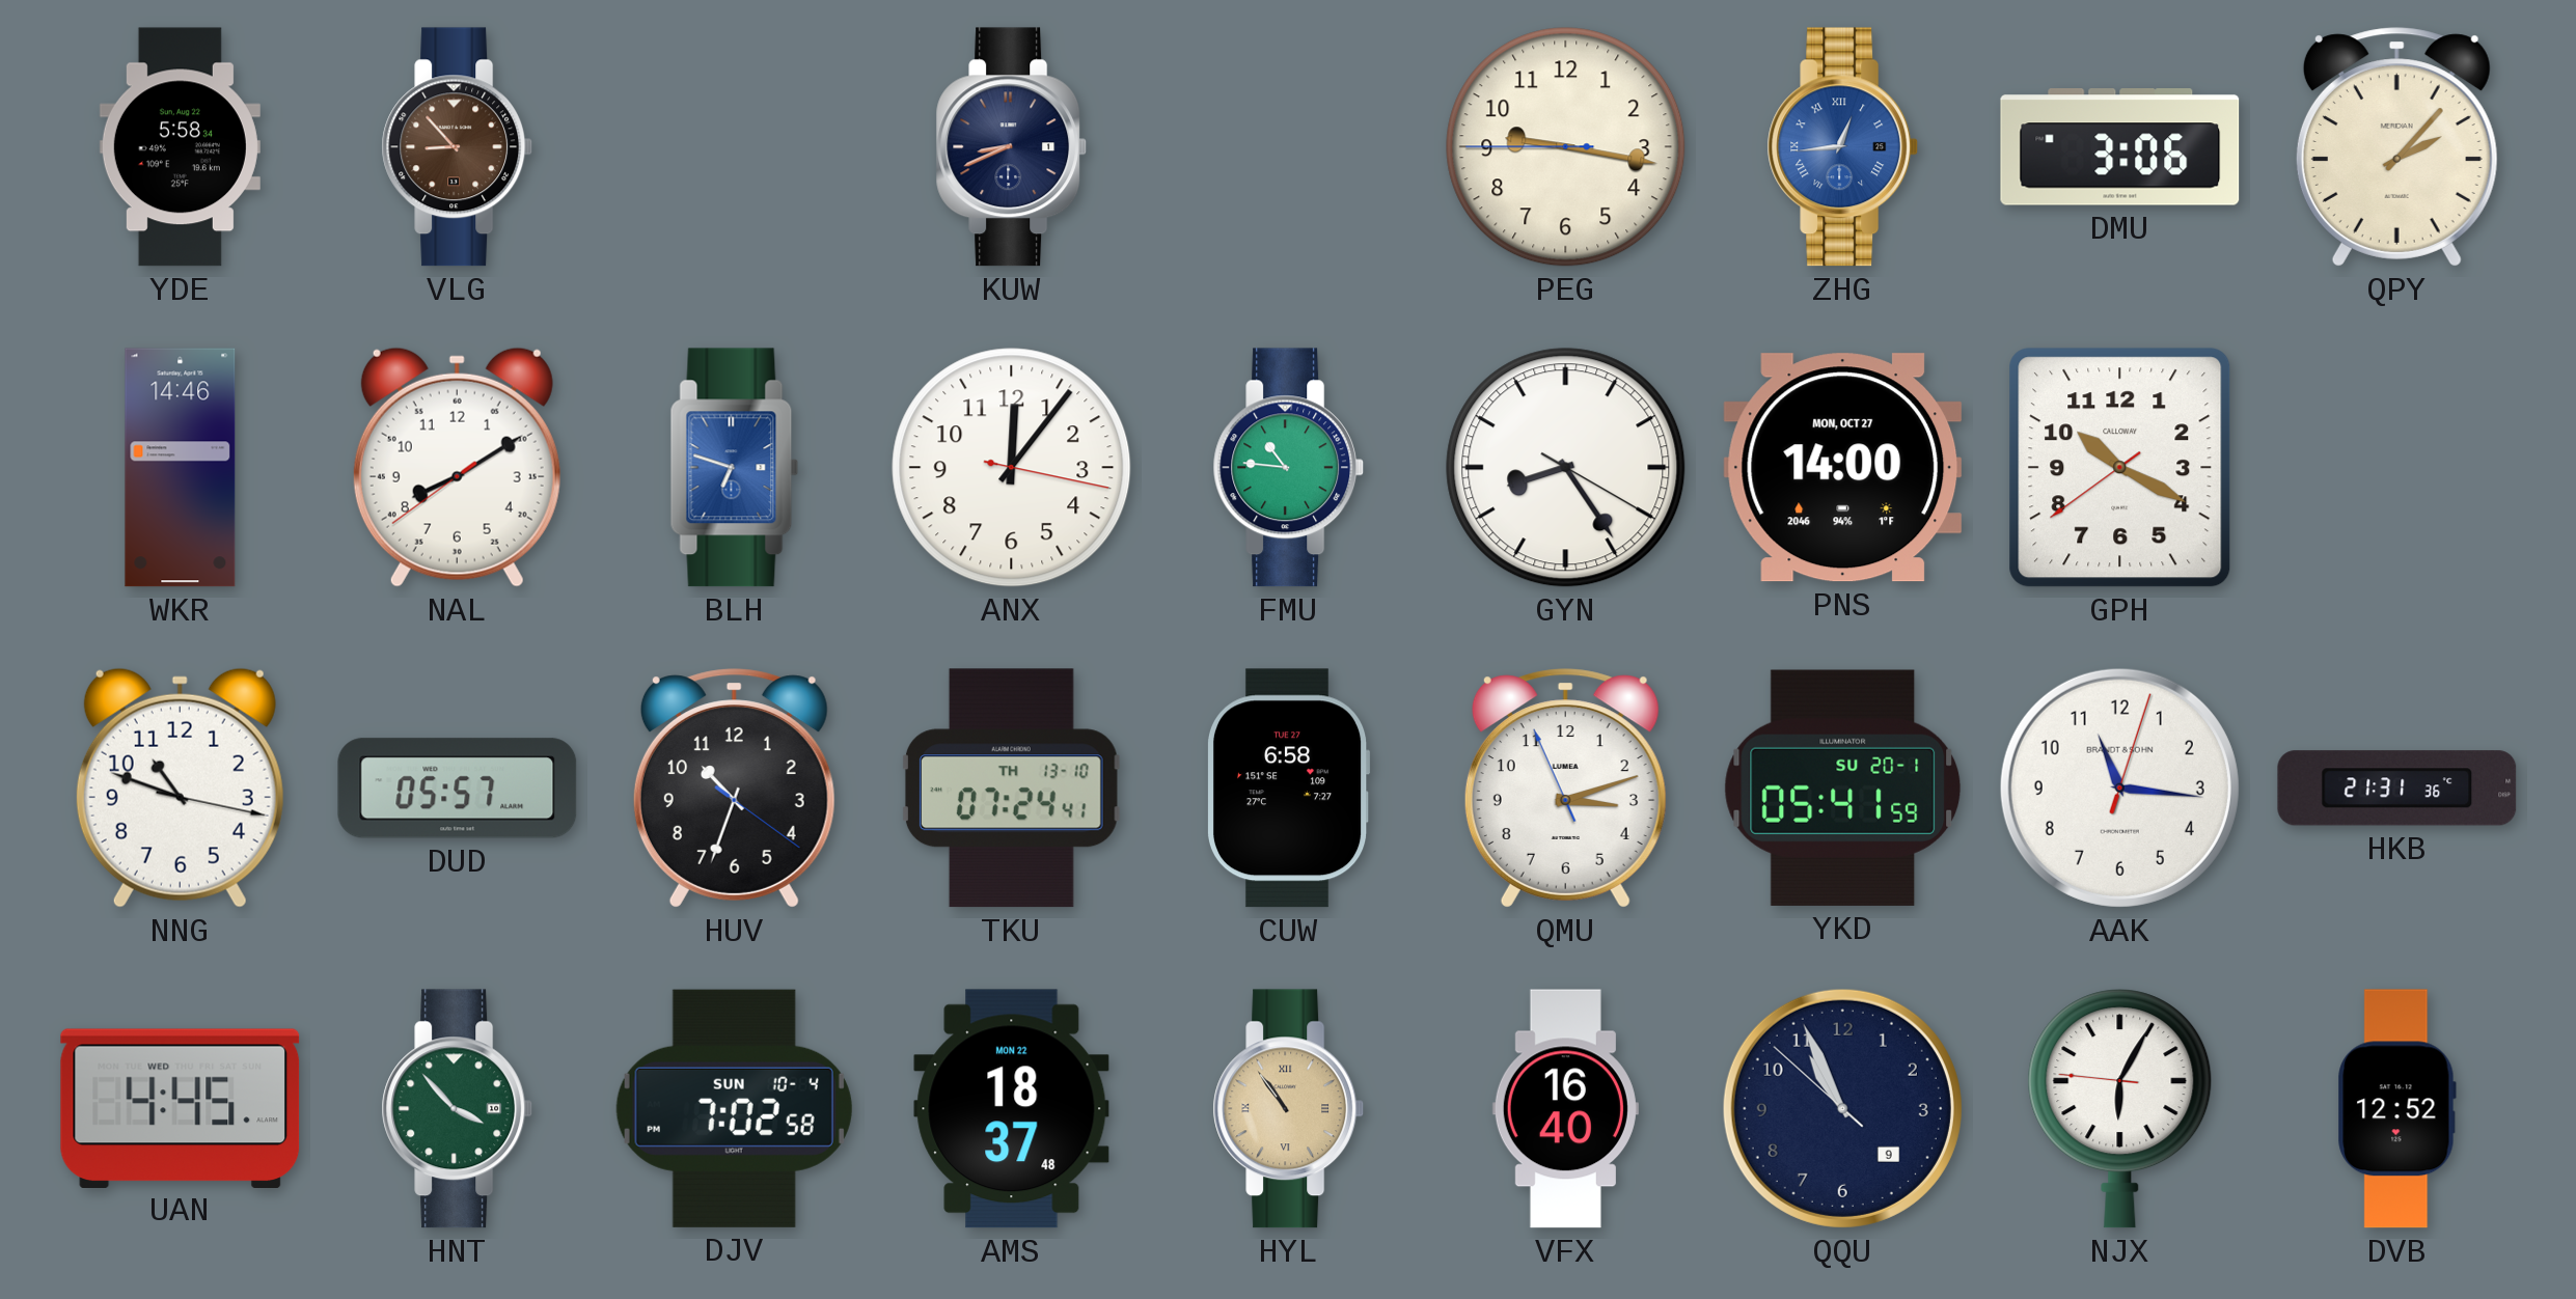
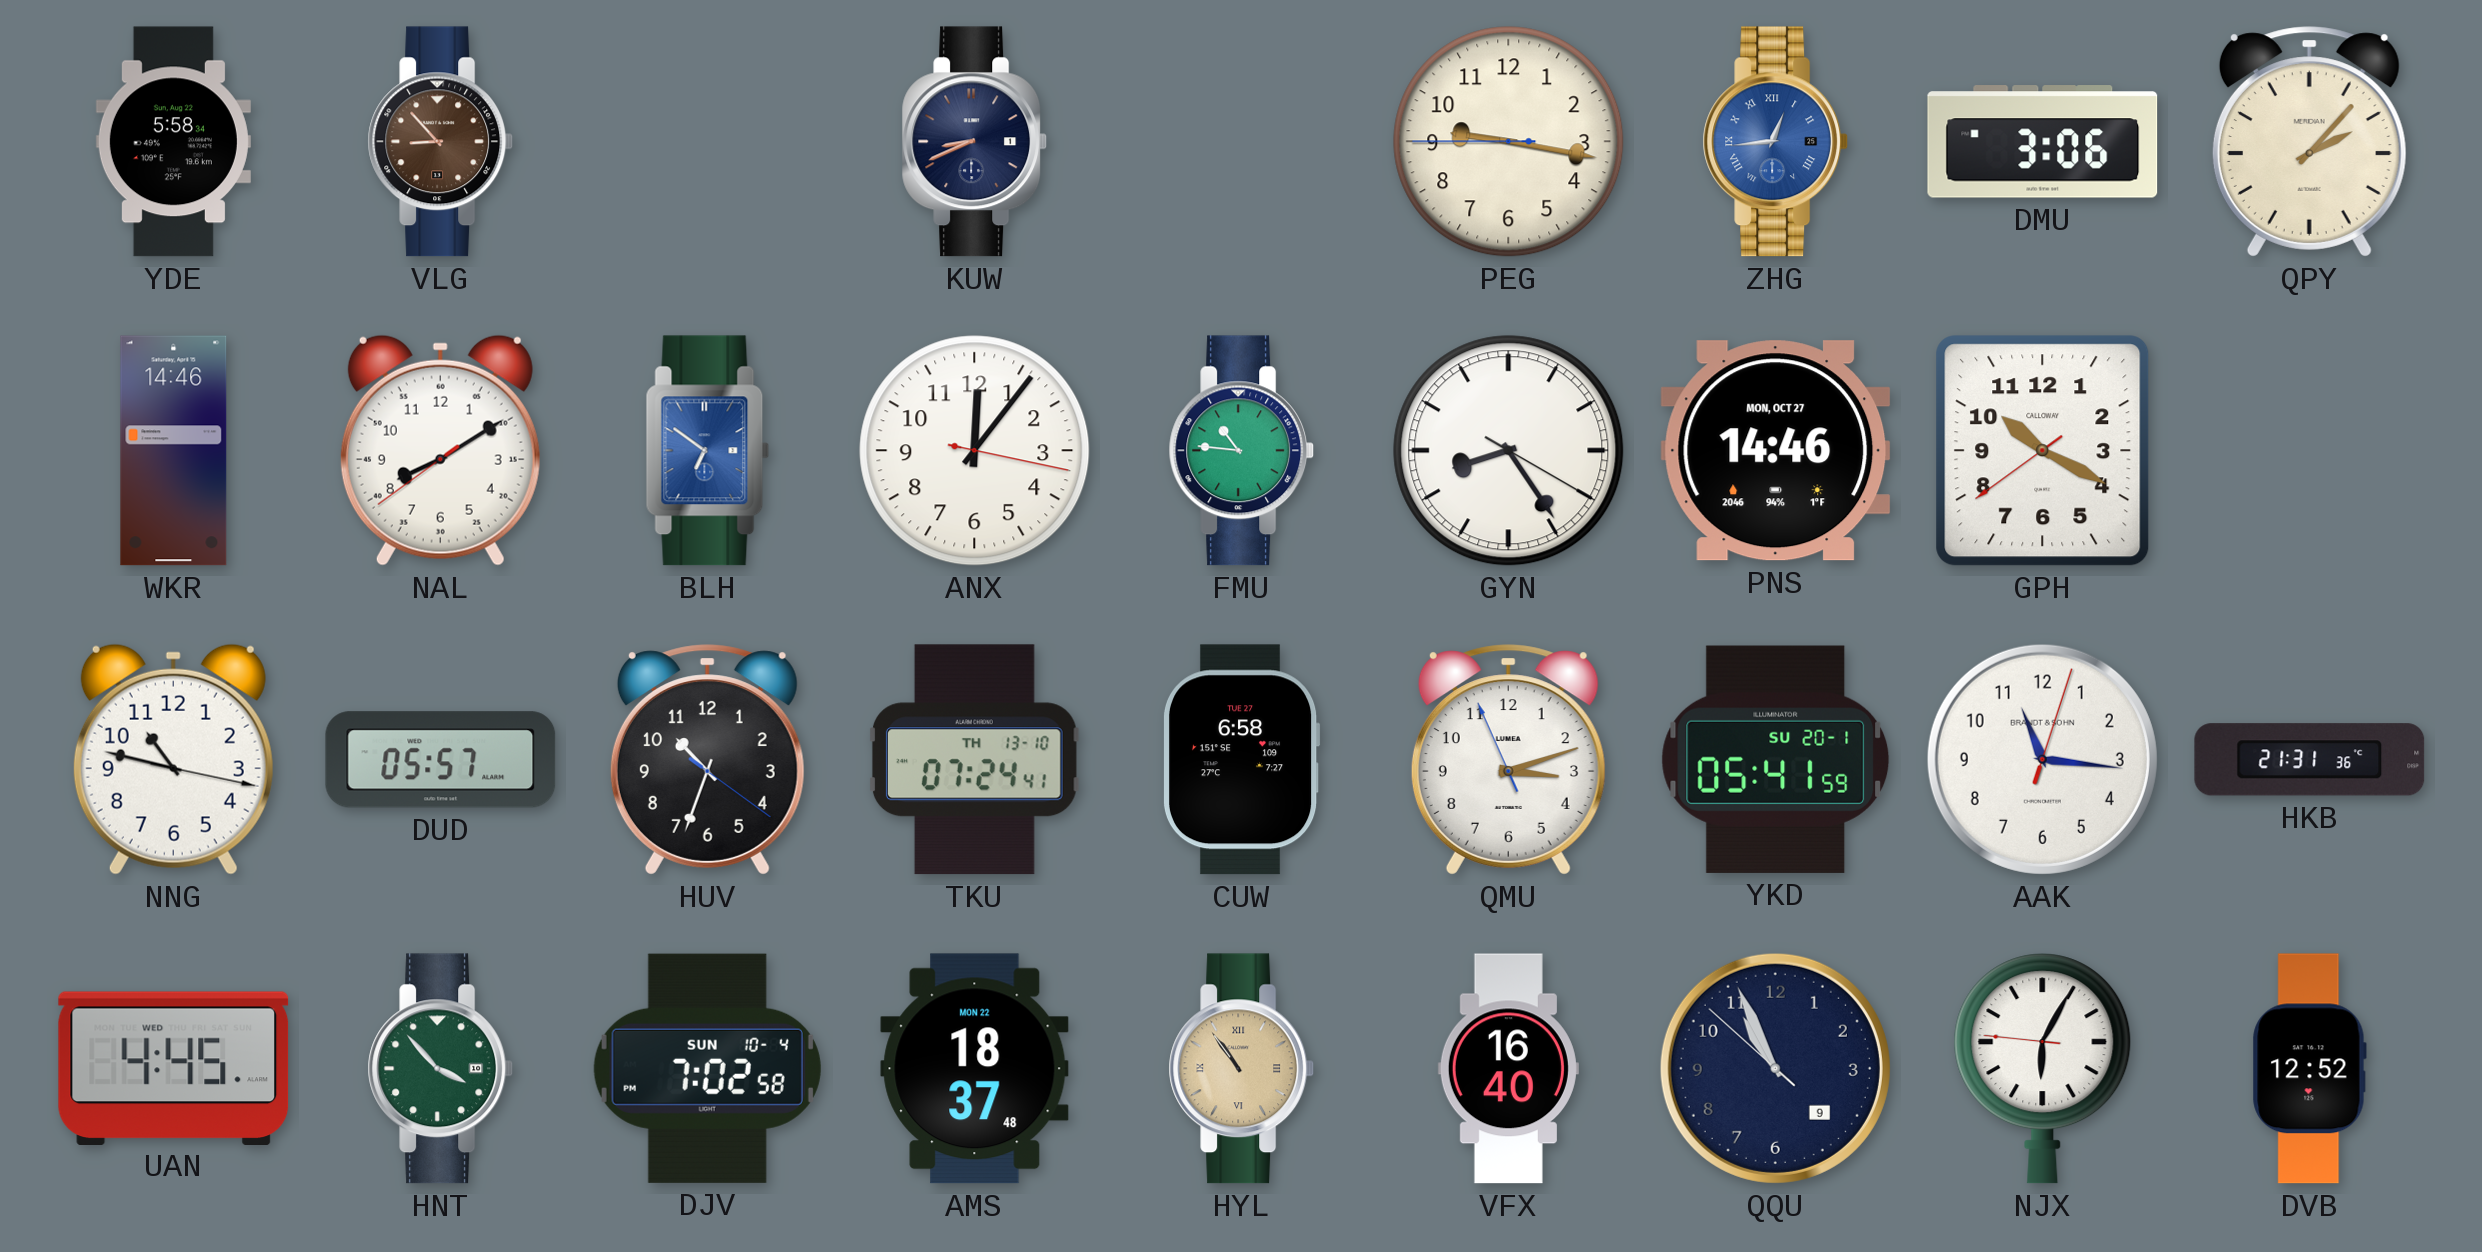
BLH: 6:48 -> 6:51 (708, 451)
PNS: 14:00 -> 14:46 (1776, 451)
NNG: 10:48 -> 10:47 (173, 759)
